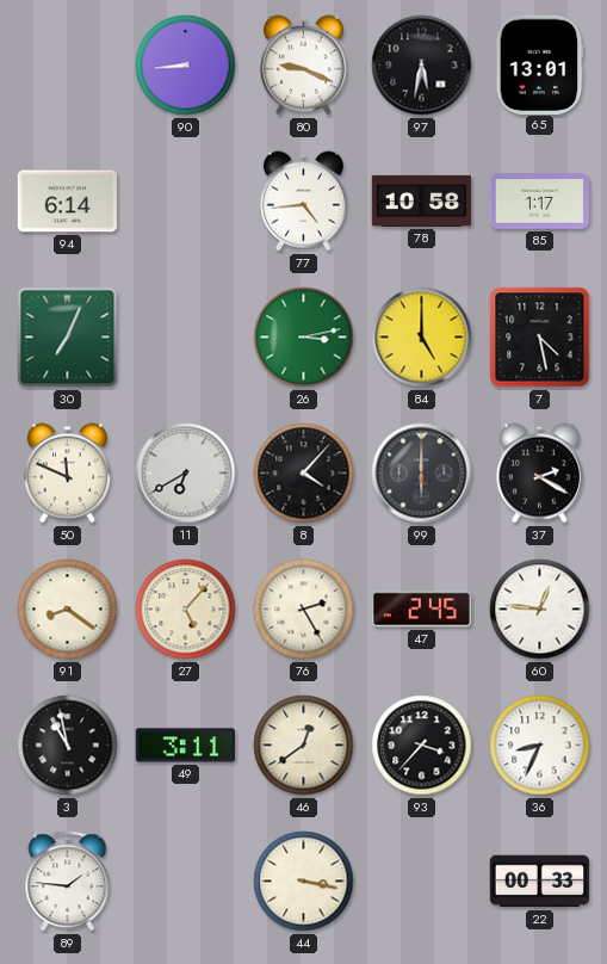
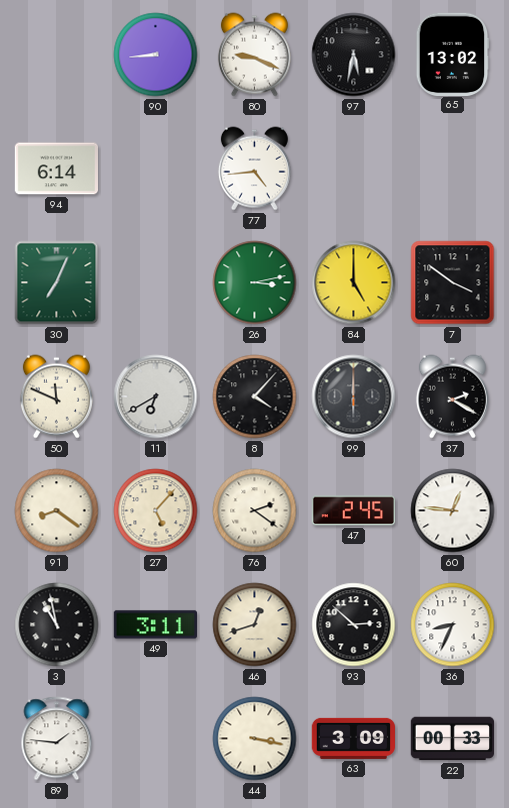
65: 13:01 -> 13:02 (453, 54)
78: 10:58 -> none (422, 200)
85: 1:17 -> none (540, 202)
7: 4:28 -> 3:51 (453, 283)
76: 2:25 -> 2:21 (255, 511)
46: 12:39 -> 12:42 (255, 625)
93: 3:37 -> 2:52 (354, 625)
63: none -> 3:09 (353, 738)
